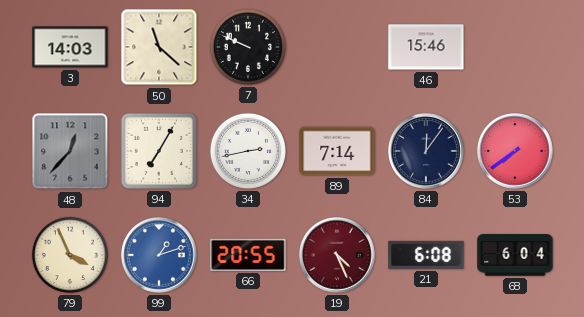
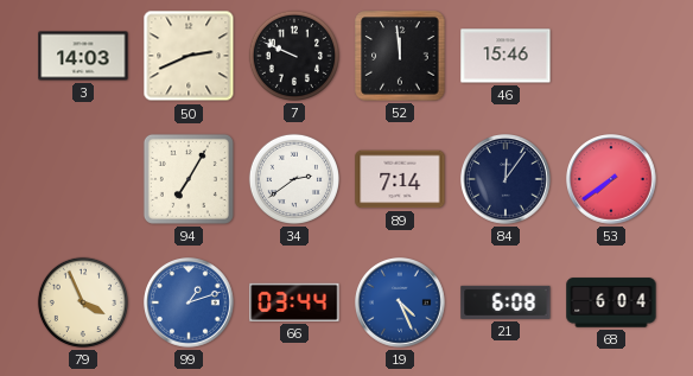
50: 11:22 -> 2:41 (189, 56)
52: none -> 11:59 (400, 56)
48: 12:37 -> none (70, 151)
34: 2:43 -> 2:39 (294, 179)
66: 20:55 -> 03:44 (294, 302)
19 dial: burgundy -> blue (400, 302)
